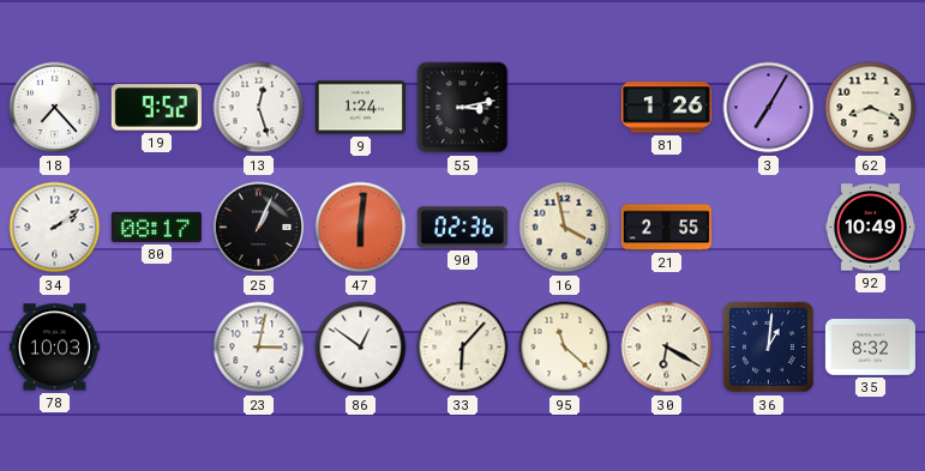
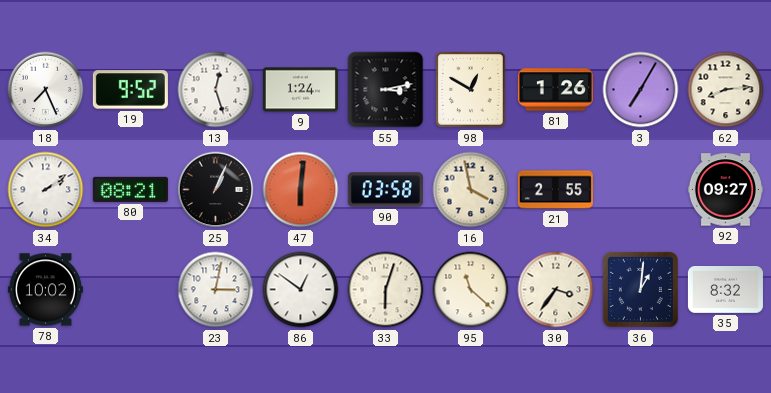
18: 7:23 -> 7:26 (46, 90)
98: none -> 12:50 (471, 90)
62: 8:19 -> 8:14 (726, 90)
80: 08:17 -> 08:21 (130, 189)
90: 02:36 -> 03:58 (385, 190)
92: 10:49 -> 09:27 (725, 190)
78: 10:03 -> 10:02 (45, 290)
33: 6:07 -> 6:03 (386, 290)
30: 6:20 -> 3:36 (556, 290)
